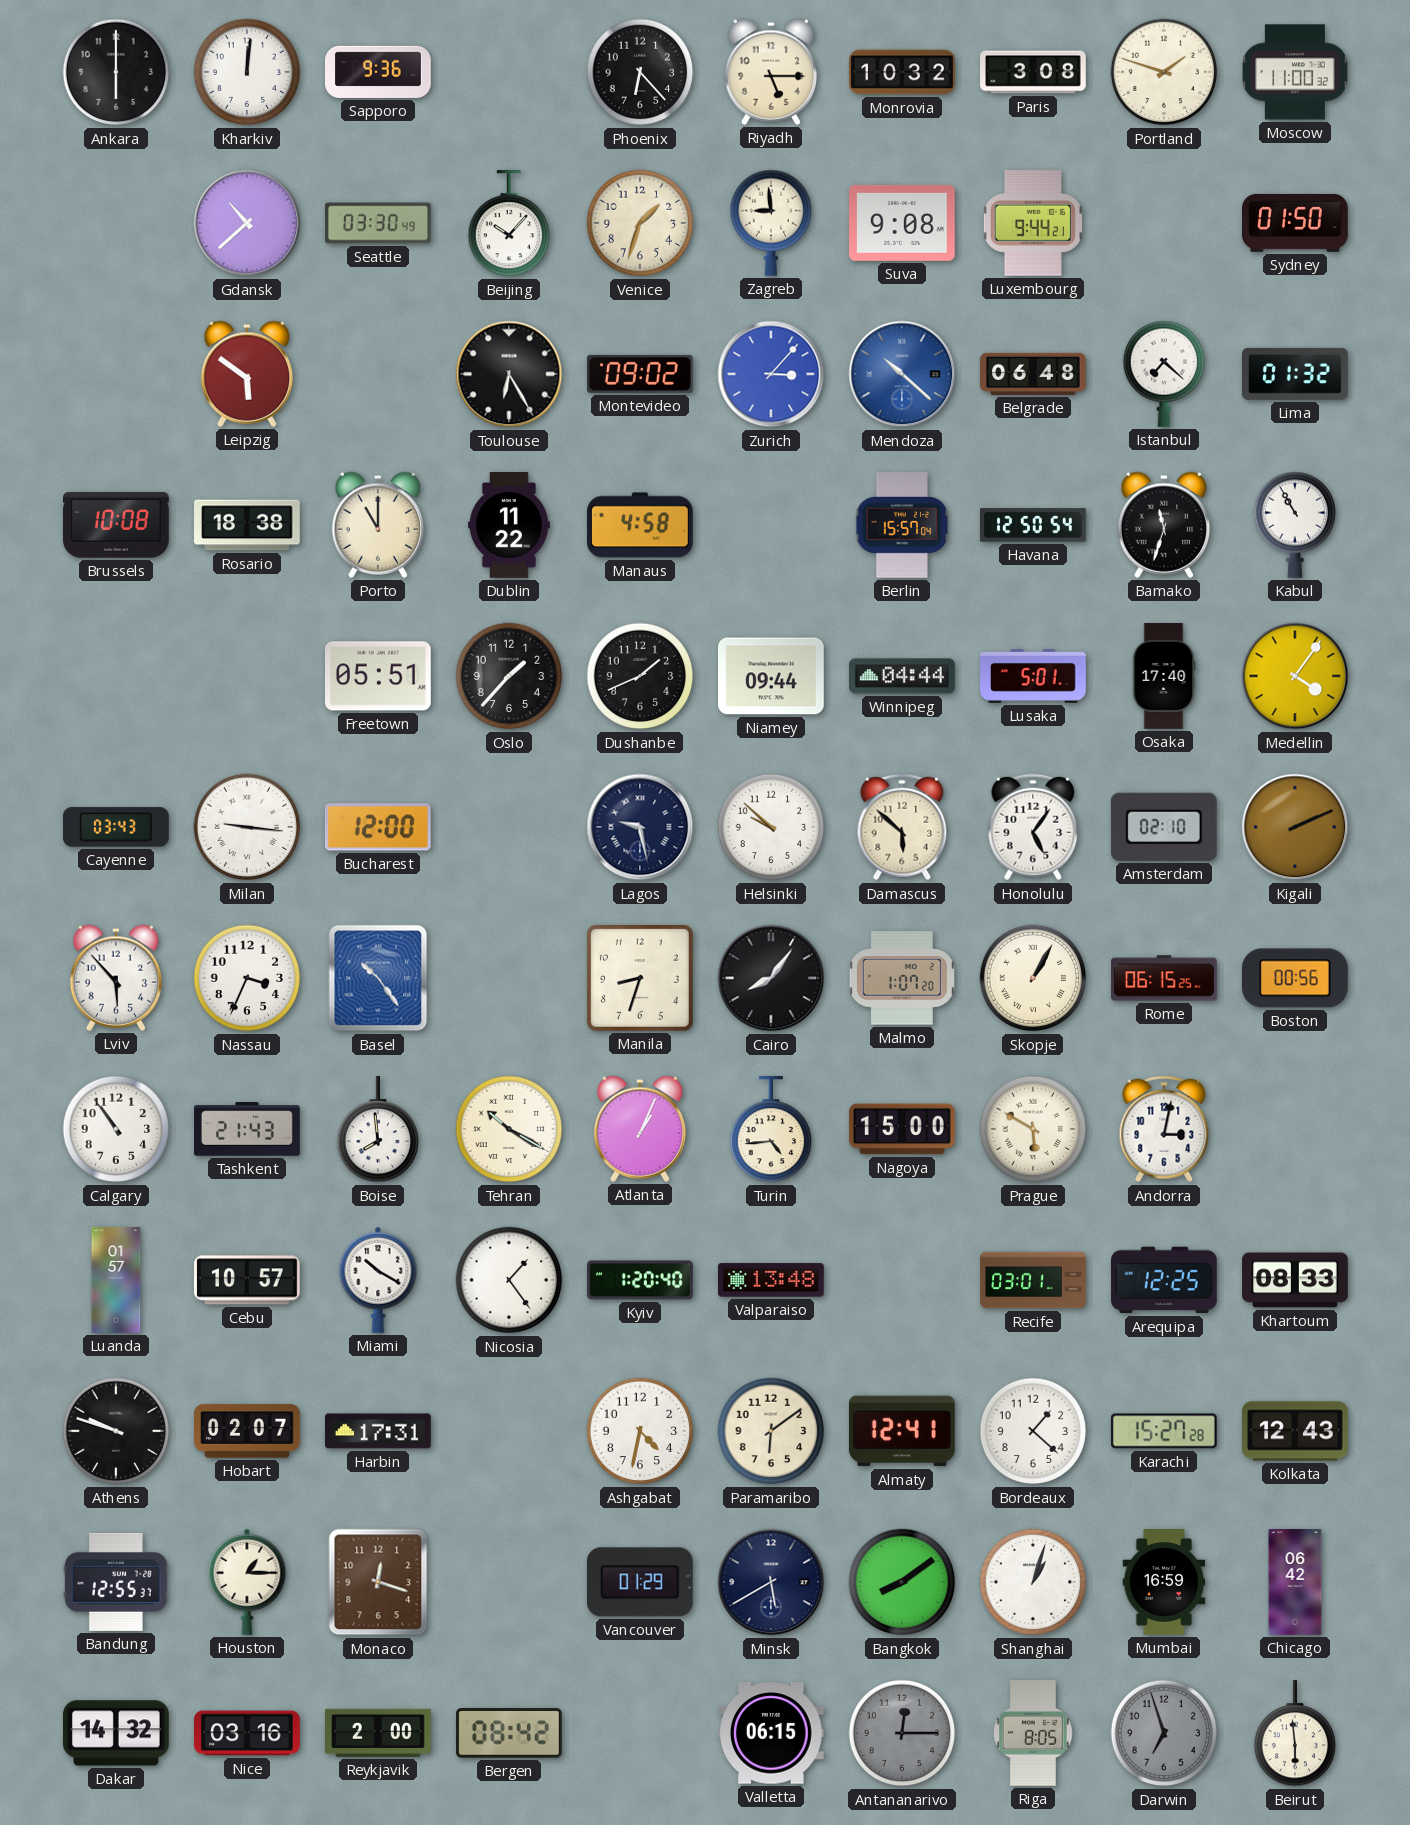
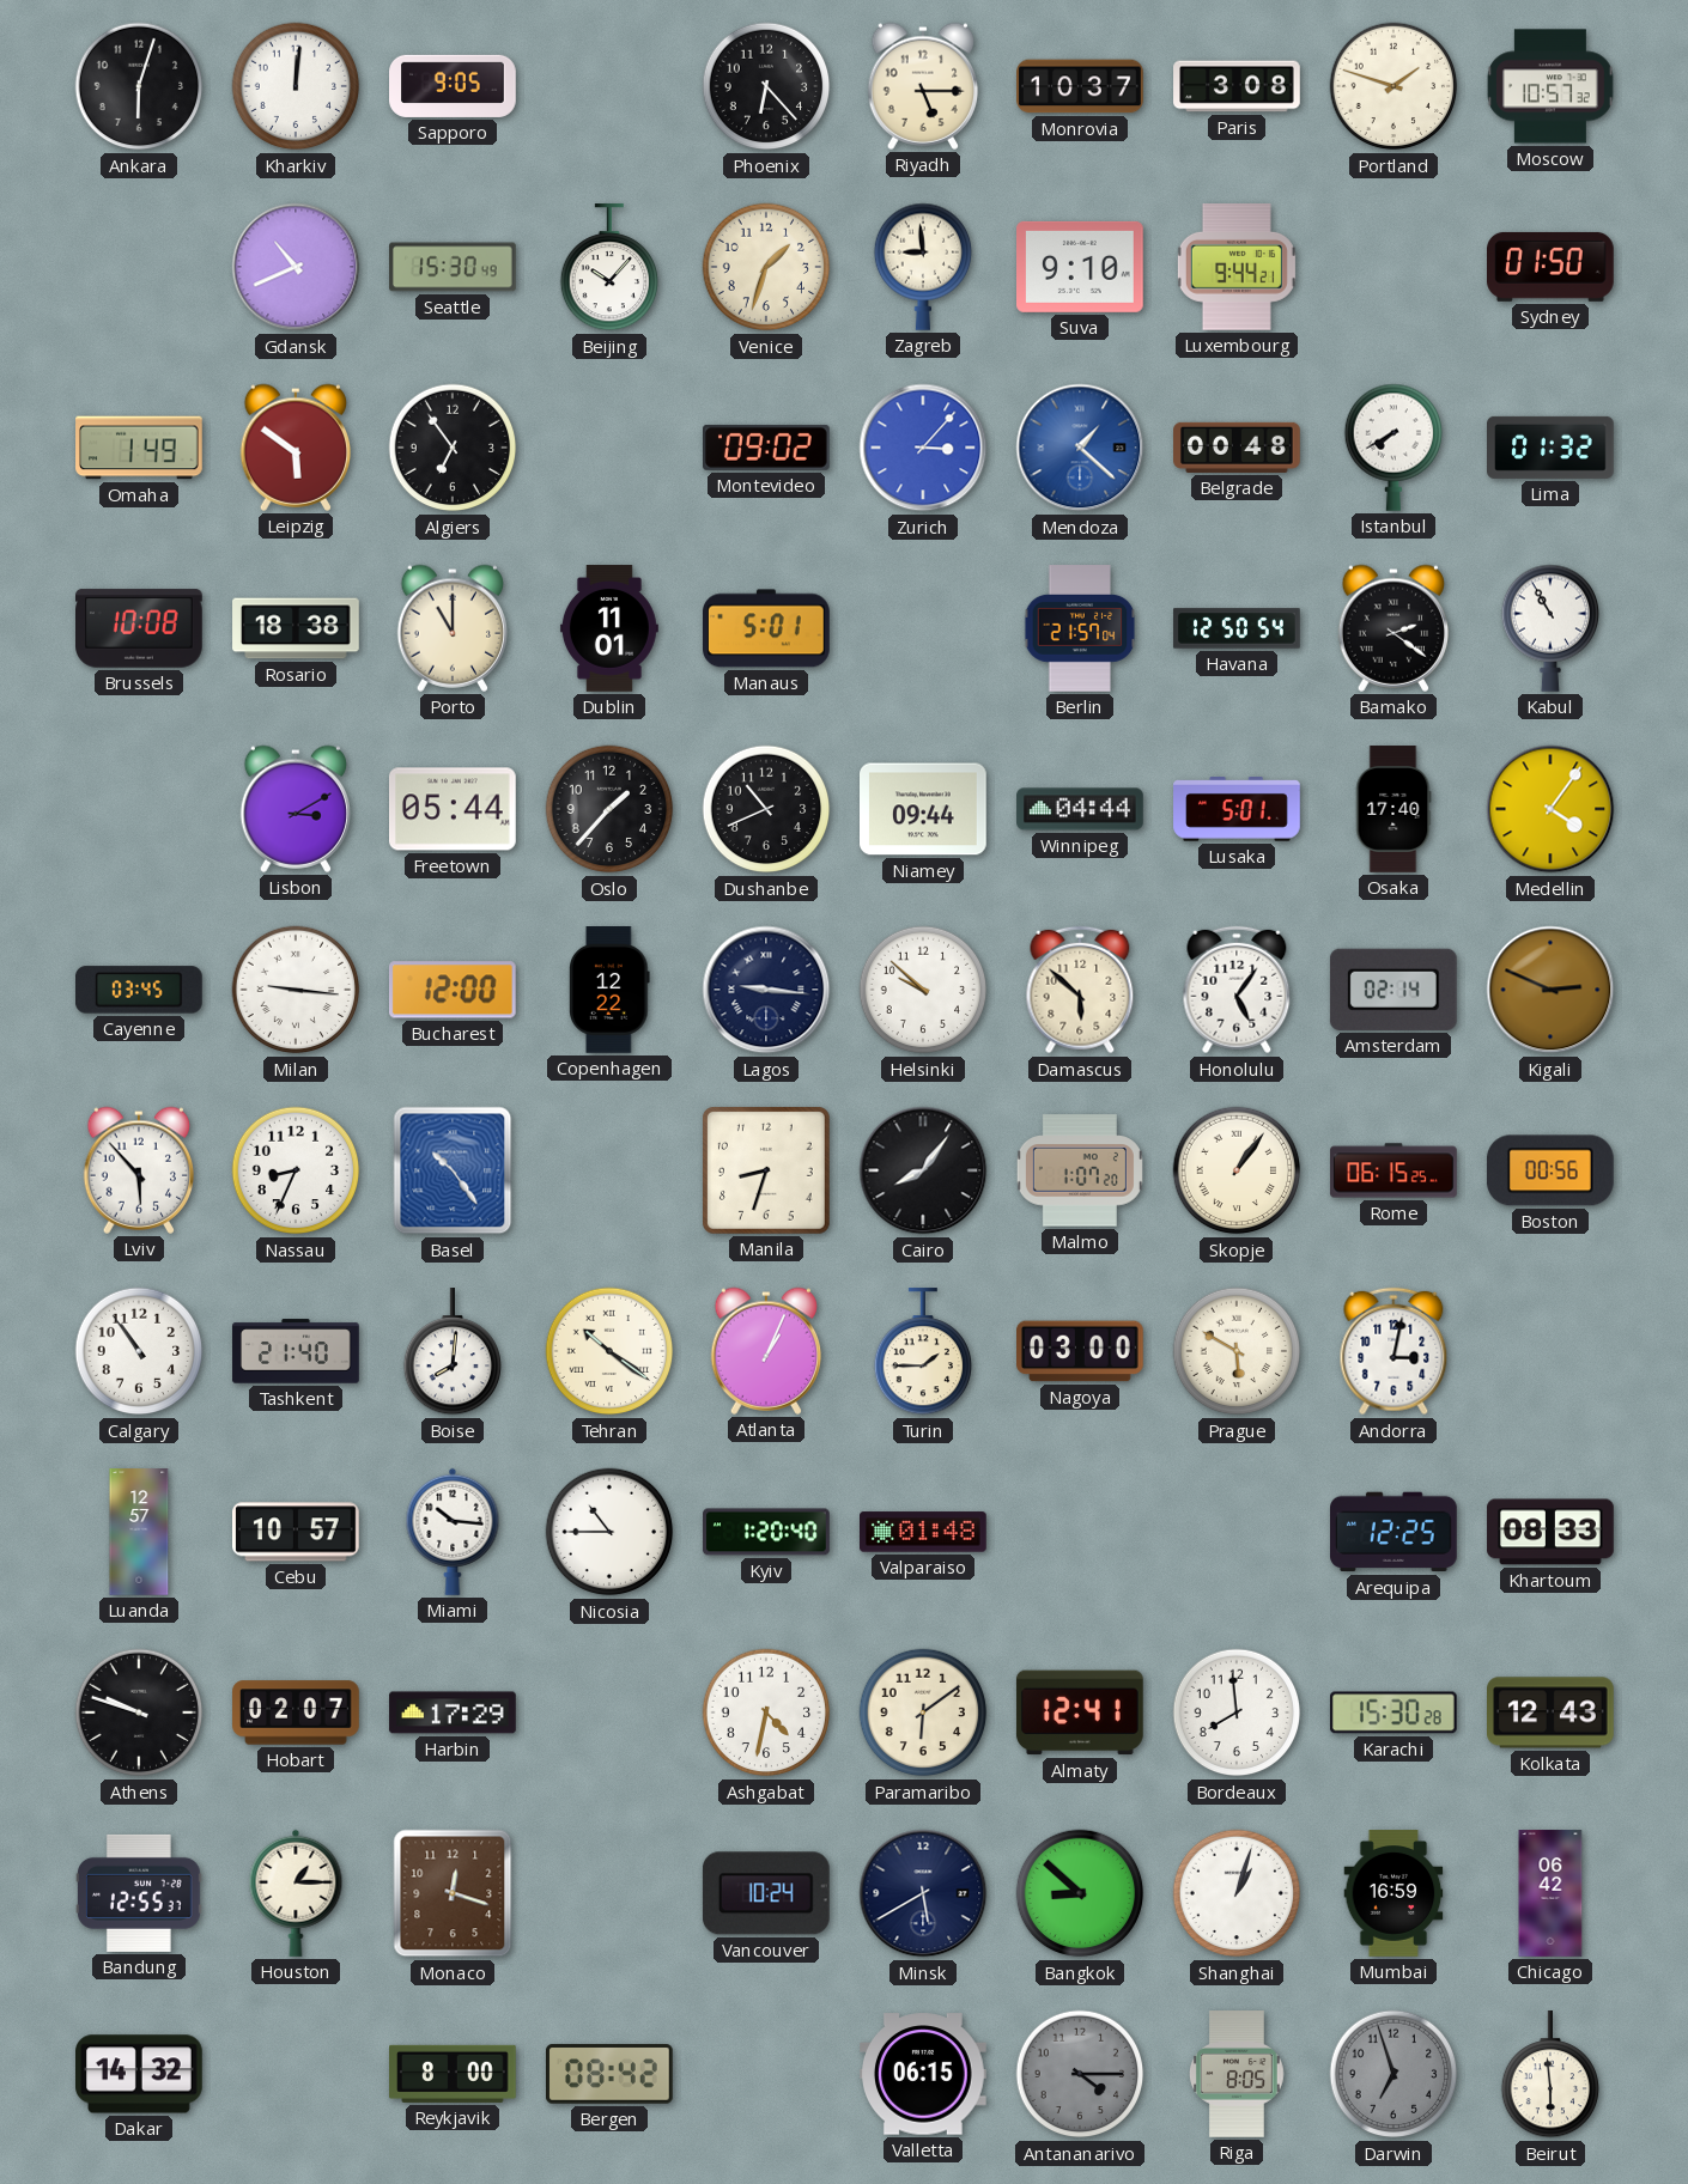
Ankara: 6:00 -> 6:03 (139, 86)
Sapporo: 9:36 -> 9:05 (453, 86)
Monrovia: 10:32 -> 10:37 (1080, 86)
Moscow: 11:00 -> 10:57 (1550, 86)
Gdansk: 10:38 -> 10:41 (296, 267)
Seattle: 03:30 -> 15:30 (453, 267)
Suva: 9:08 -> 9:10 (1081, 267)
Omaha: none -> 1:49 (139, 448)
Algiers: none -> 6:54 (453, 448)
Toulouse: 6:25 -> none (509, 374)
Mendoza: 10:22 -> 1:22 (1080, 448)
Belgrade: 06:48 -> 00:48 (1237, 448)
Istanbul: 7:22 -> 7:40 (1392, 448)
Dublin: 11:22 -> 11:01 (609, 628)
Manaus: 4:58 -> 5:01 (767, 628)
Berlin: 15:57 -> 21:57 (1080, 628)
Bamako: 11:33 -> 2:21 (1393, 628)
Lisbon: none -> 3:10 (296, 809)
Freetown: 05:51 -> 05:44 (454, 809)
Dushanbe: 1:41 -> 10:41 (766, 809)
Cayenne: 03:43 -> 03:45 (140, 990)
Copenhagen: none -> 12:22 (611, 991)
Lagos: 9:28 -> 9:16 (766, 990)
Amsterdam: 02:10 -> 02:14 (1393, 990)
Kigali: 2:11 -> 2:49 (1550, 990)
Nassau: 3:34 -> 8:34 (296, 1170)
Skopje: 1:05 -> 1:06 (1237, 1170)
Tashkent: 21:43 -> 21:40 (296, 1351)
Boise: 7:59 -> 8:01 (451, 1352)
Tehran: 10:20 -> 10:21 (609, 1351)
Turin: 4:44 -> 1:45 (922, 1352)
Nagoya: 15:00 -> 03:00 (1081, 1351)
Luanda: 01:57 -> 12:57 (139, 1532)
Miami: 10:20 -> 10:16 (453, 1532)
Nicosia: 1:24 -> 10:45 (609, 1532)
Valparaiso: 13:48 -> 01:48 (924, 1532)
Recife: 03:01 -> none (1033, 1280)
Harbin: 17:31 -> 17:29 (453, 1712)
Bordeaux: 1:22 -> 7:59 (1237, 1712)
Karachi: 15:27 -> 15:30 (1393, 1712)
Vancouver: 01:29 -> 10:24 (766, 1893)
Bangkok: 8:09 -> 8:52 (1080, 1893)
Nice: 03:16 -> none (247, 1733)
Reykjavik: 2:00 -> 8:00 (454, 2074)
Antananarivo: 12:15 -> 4:15 (1080, 2074)
